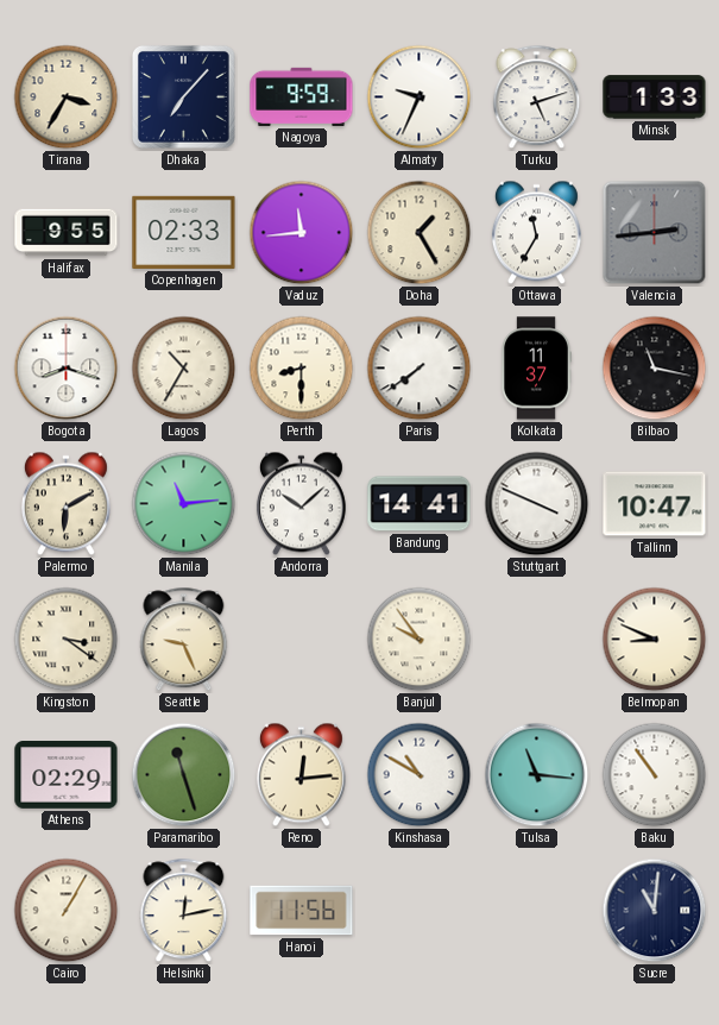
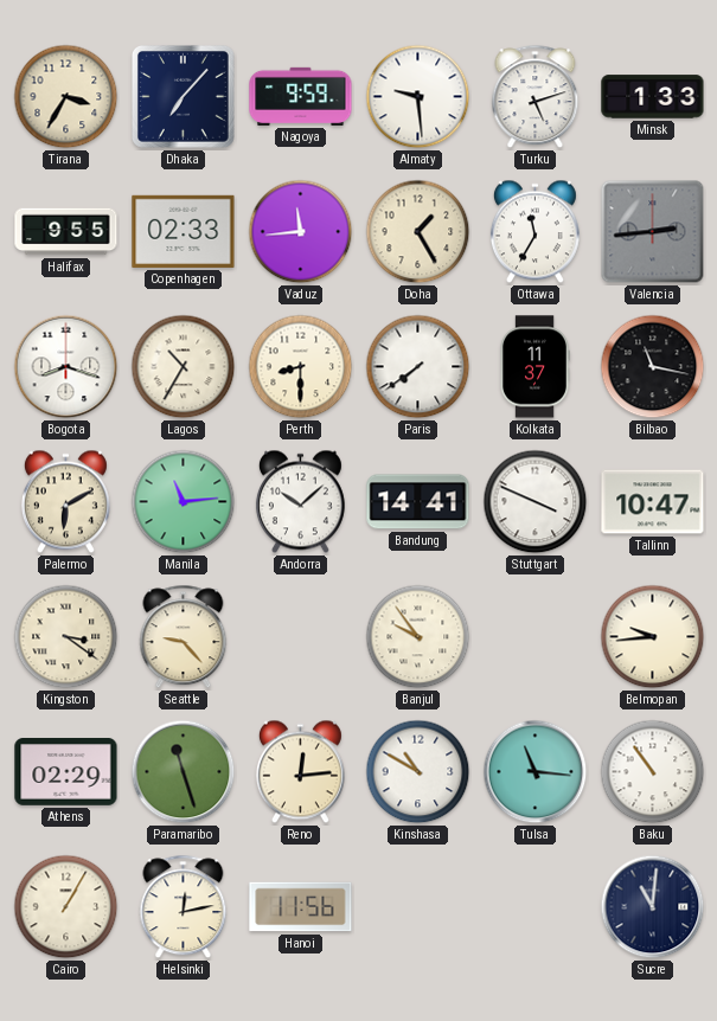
Almaty: 9:34 -> 9:29 (418, 97)
Seattle: 9:26 -> 9:23 (184, 637)
Belmopan: 8:49 -> 9:44 (653, 637)
